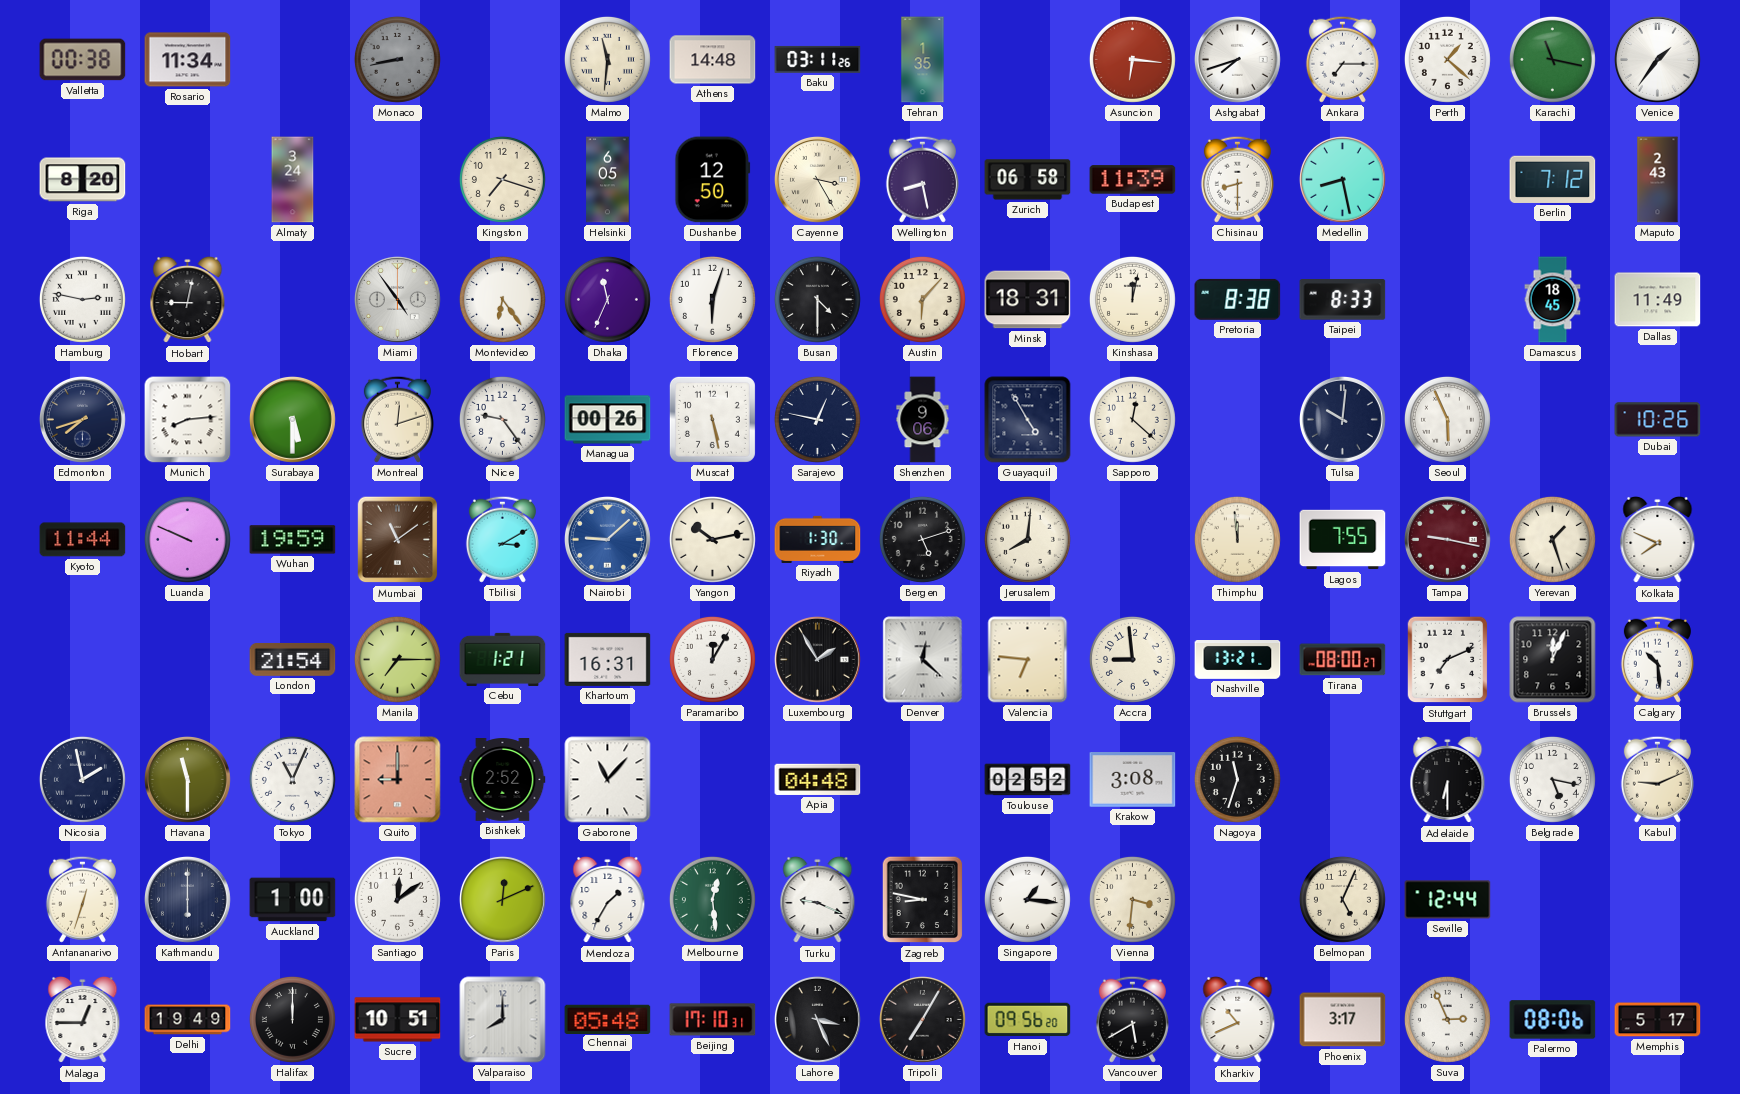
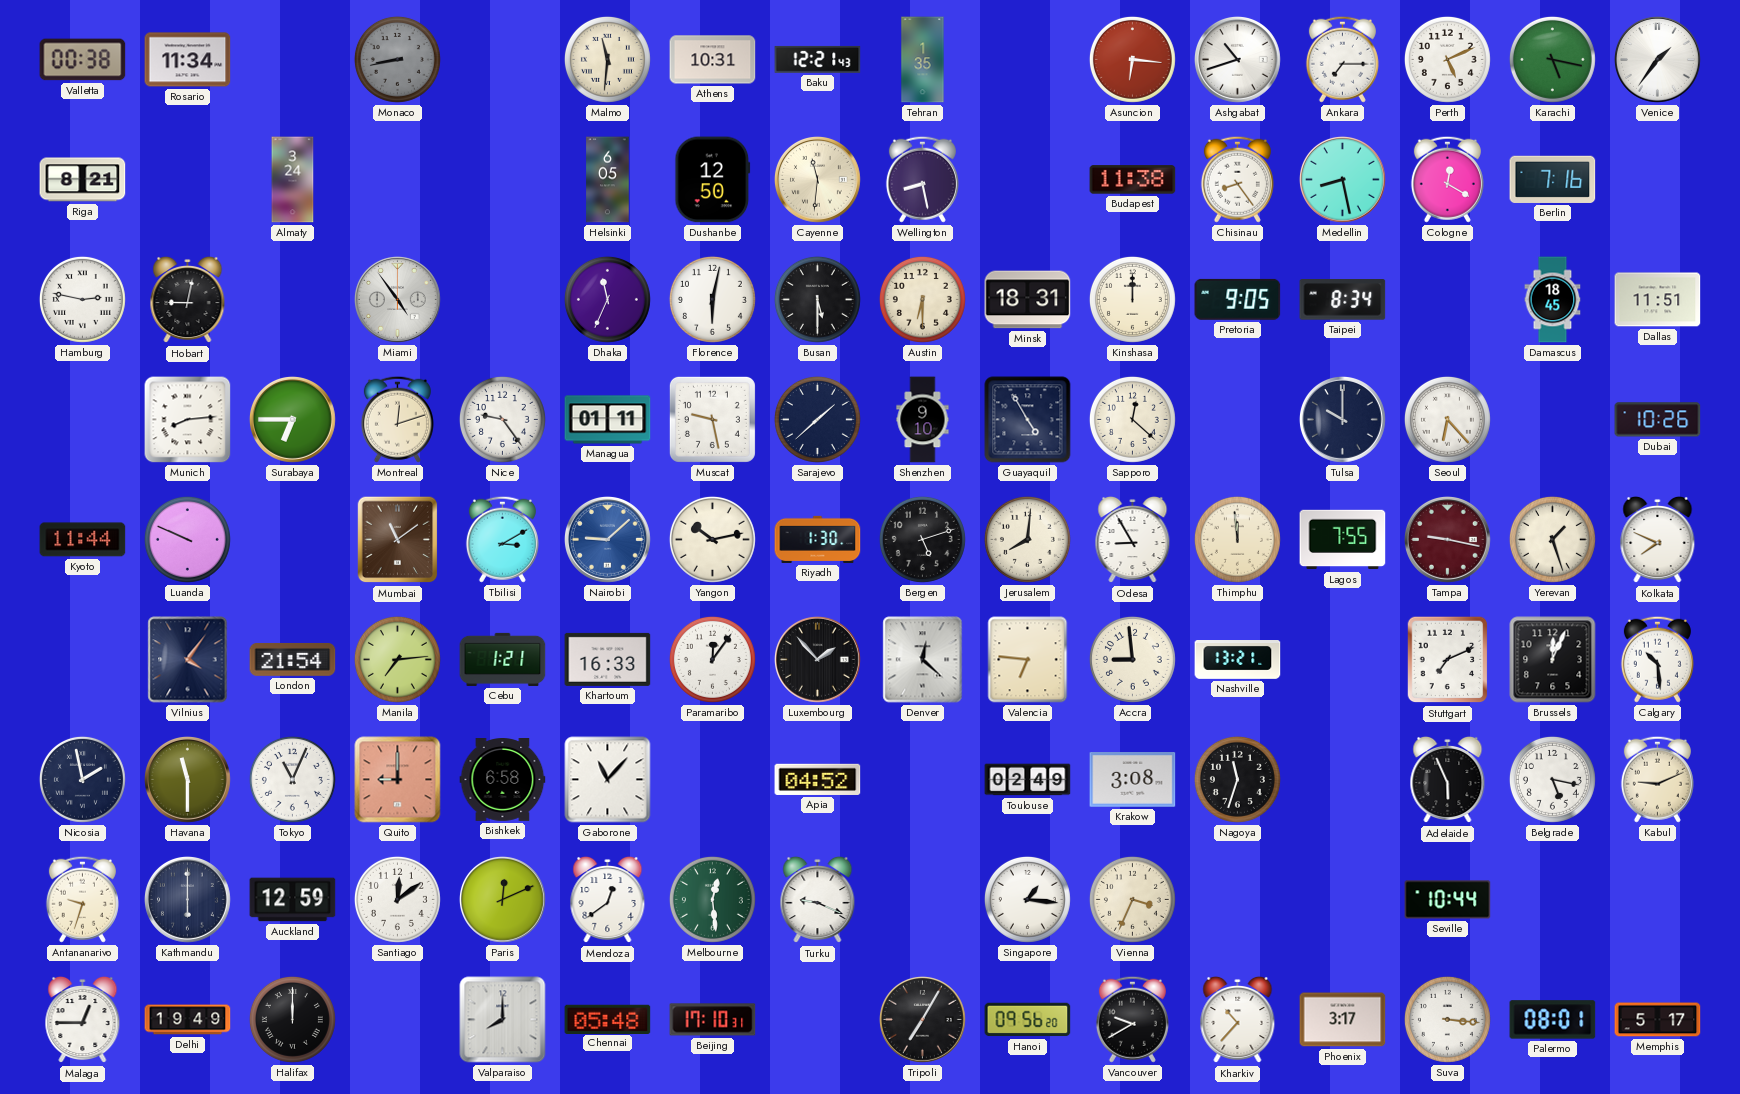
Athens: 14:48 -> 10:31 (713, 60)
Baku: 03:11 -> 12:21 (818, 59)
Ashgabat: 7:42 -> 10:42 (1237, 59)
Perth: 1:22 -> 5:11 (1447, 59)
Karachi: 11:17 -> 5:17 (1552, 59)
Riga: 8:20 -> 8:21 (83, 180)
Kingston: 7:18 -> none (502, 179)
Cayenne: 3:25 -> 11:31 (817, 179)
Zurich: 06:58 -> none (1028, 180)
Budapest: 11:39 -> 11:38 (1133, 180)
Chisinau: 8:30 -> 8:24 (1237, 179)
Cologne: none -> 12:20 (1447, 179)
Berlin: 7:12 -> 7:16 (1553, 179)
Maputo: 2:43 -> none (1658, 180)
Montevideo: 6:24 -> none (502, 299)
Florence: 6:03 -> 6:02 (712, 299)
Busan: 4:30 -> 5:30 (817, 299)
Austin: 6:07 -> 6:30 (922, 299)
Kinshasa: 12:02 -> 12:00 (1132, 299)
Pretoria: 8:38 -> 9:05 (1238, 299)
Taipei: 8:33 -> 8:34 (1343, 300)
Dallas: 11:49 -> 11:51 (1658, 300)
Edmonton: 7:42 -> none (82, 419)
Surabaya: 5:30 -> 6:45 (292, 419)
Managua: 00:26 -> 01:11 (608, 420)
Muscat: 5:28 -> 9:28 (712, 419)
Sarajevo: 12:47 -> 1:38 (817, 419)
Shenzhen: 9:06 -> 9:10 (923, 420)
Tulsa: 10:01 -> 10:00 (1342, 419)
Seoul: 5:56 -> 6:23 (1447, 419)
Wuhan: 19:59 -> none (293, 540)
Odesa: none -> 8:55 (1133, 540)
Vilnius: none -> 4:06 (188, 660)
Manila: 7:15 -> 7:14 (397, 659)
Khartoum: 16:31 -> 16:33 (608, 659)
Paramaribo: 12:05 -> 12:06 (712, 659)
Luxembourg: 1:55 -> 1:53 (817, 659)
Tirana: 08:00 -> none (1343, 660)
Bishkek: 2:52 -> 6:58 (503, 780)
Apia: 04:48 -> 04:52 (818, 779)
Toulouse: 02:52 -> 02:49 (1028, 780)
Adelaide: 6:30 -> 5:56 (1448, 780)
Antananarivo: 12:33 -> 9:33 (82, 899)
Auckland: 1:00 -> 12:59 (293, 900)
Mendoza: 1:35 -> 12:39 (608, 900)
Zagreb: 8:47 -> none (923, 900)
Vienna: 3:31 -> 3:34 (1132, 899)
Belmopan: 5:04 -> none (1342, 899)
Seville: 12:44 -> 10:44 (1448, 900)
Sucre: 10:51 -> none (398, 1020)
Lahore: 3:26 -> none (817, 1019)
Vancouver: 5:40 -> 9:40 (1132, 1019)
Kharkiv: 10:41 -> 10:37 (1238, 1020)
Suva: 2:56 -> 3:16 (1447, 1019)
Palermo: 08:06 -> 08:01 (1553, 1020)
